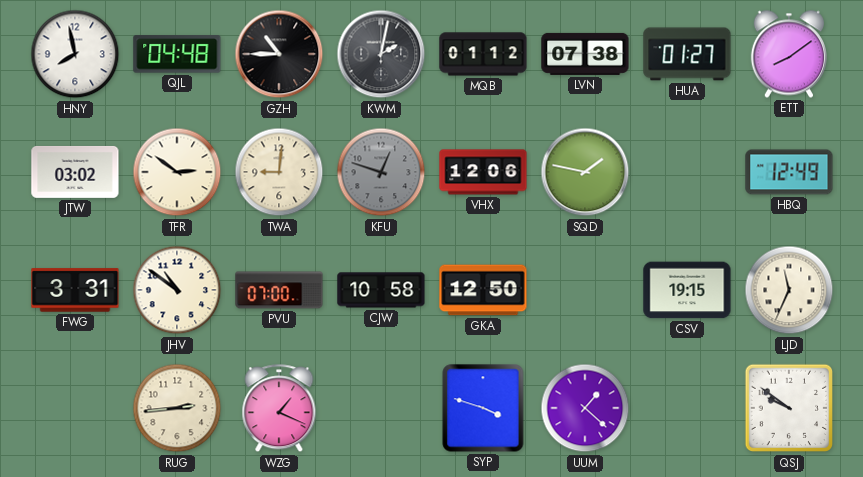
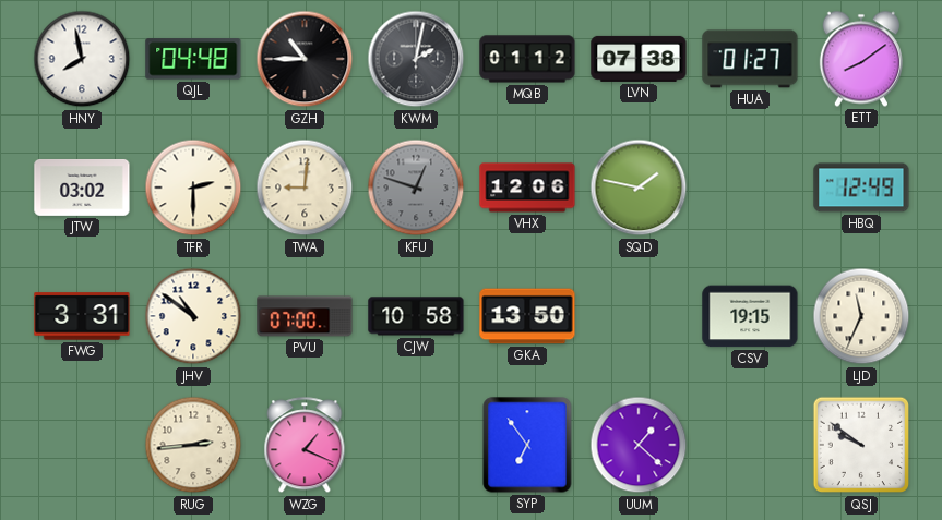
TFR: 2:51 -> 2:30 (193, 188)
GKA: 12:50 -> 13:50 (527, 316)
SYP: 3:48 -> 6:54 (527, 445)
